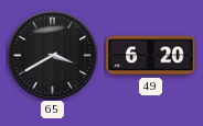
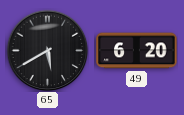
65: 3:40 -> 5:40 (47, 50)
